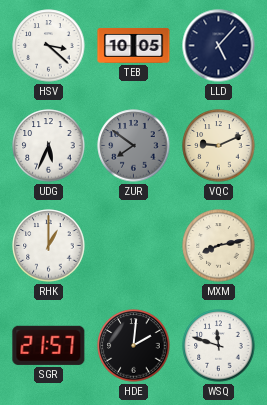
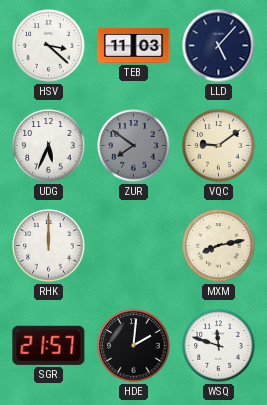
TEB: 10:05 -> 11:03 (134, 45)
VQC: 9:11 -> 9:09 (219, 146)
RHK: 1:00 -> 12:00 (49, 246)
